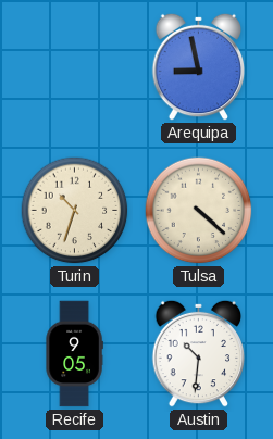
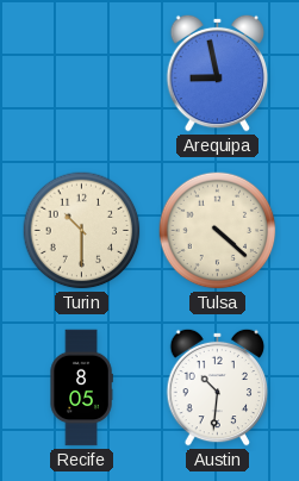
Turin: 10:33 -> 10:30 (82, 231)
Recife: 9:05 -> 8:05 (81, 388)
